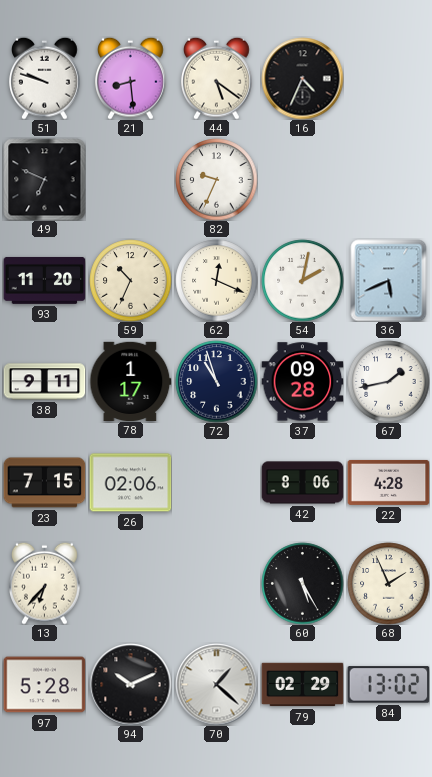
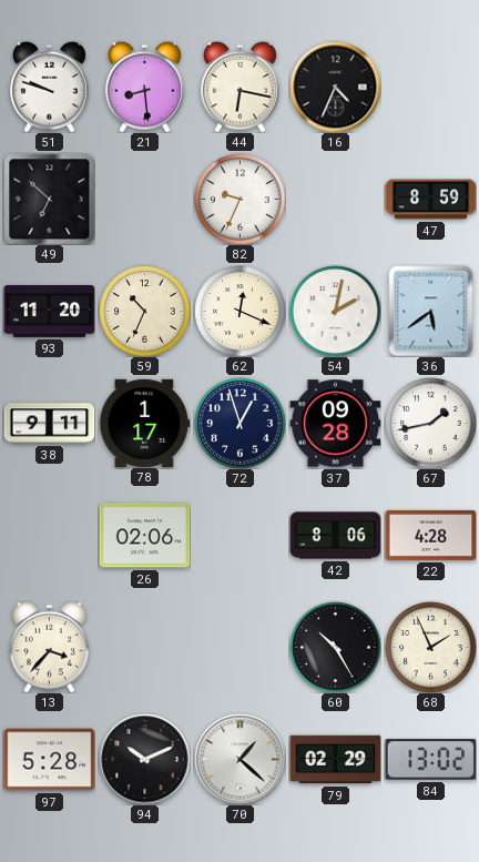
44: 5:21 -> 6:17 (241, 87)
49: 6:49 -> 6:52 (49, 199)
47: none -> 8:59 (430, 200)
36: 5:41 -> 5:39 (431, 311)
72: 10:57 -> 12:57 (239, 423)
23: 7:15 -> none (44, 483)
13: 6:37 -> 3:37 (50, 647)
60: 5:25 -> 10:25 (335, 647)
